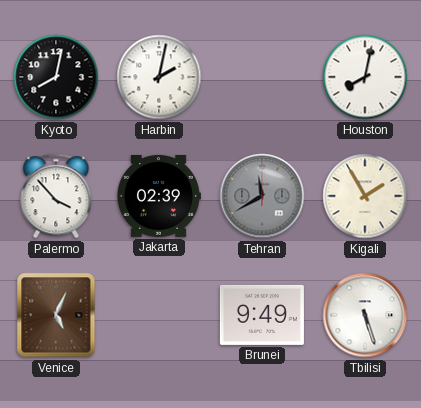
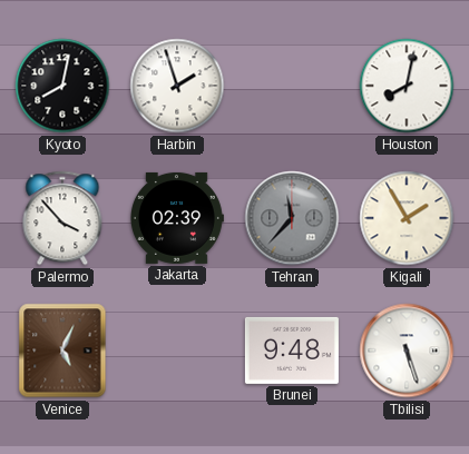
Harbin: 2:02 -> 1:57 (177, 86)
Tehran: 11:40 -> 11:37 (292, 218)
Brunei: 9:49 -> 9:48 (292, 351)
